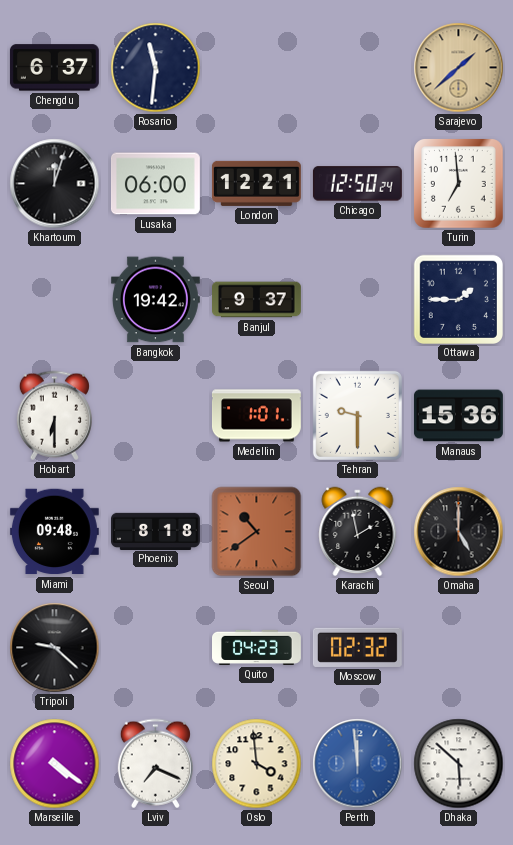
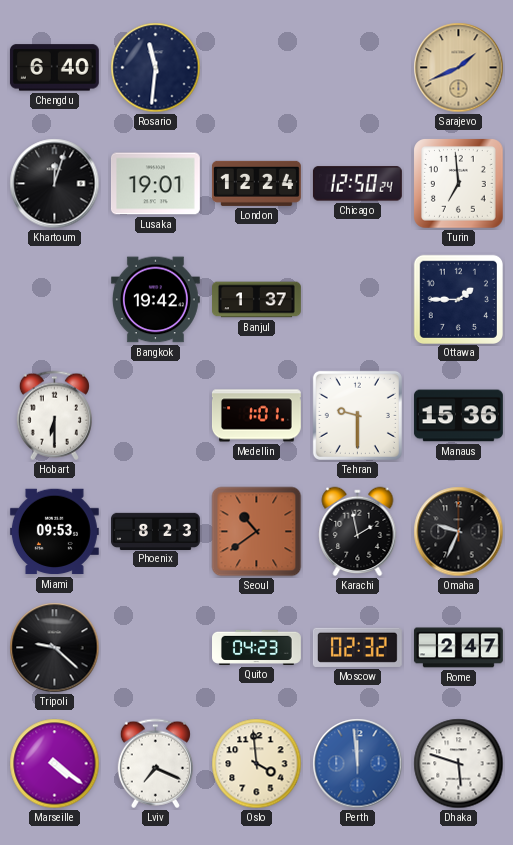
Chengdu: 6:37 -> 6:40 (54, 68)
Sarajevo: 1:38 -> 1:41 (459, 68)
Lusaka: 06:00 -> 19:01 (155, 184)
London: 12:21 -> 12:24 (256, 183)
Banjul: 9:37 -> 1:37 (257, 300)
Miami: 09:48 -> 09:53 (54, 532)
Phoenix: 8:18 -> 8:23 (156, 531)
Omaha: 5:00 -> 9:34 (459, 532)
Rome: none -> 2:47 (458, 648)
Dhaka: 5:52 -> 5:48 (459, 764)
